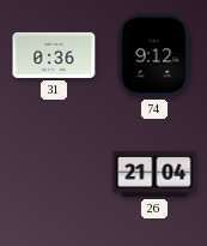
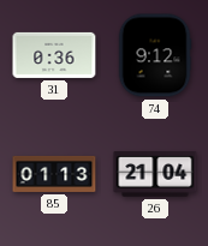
85: none -> 01:13 (54, 174)
